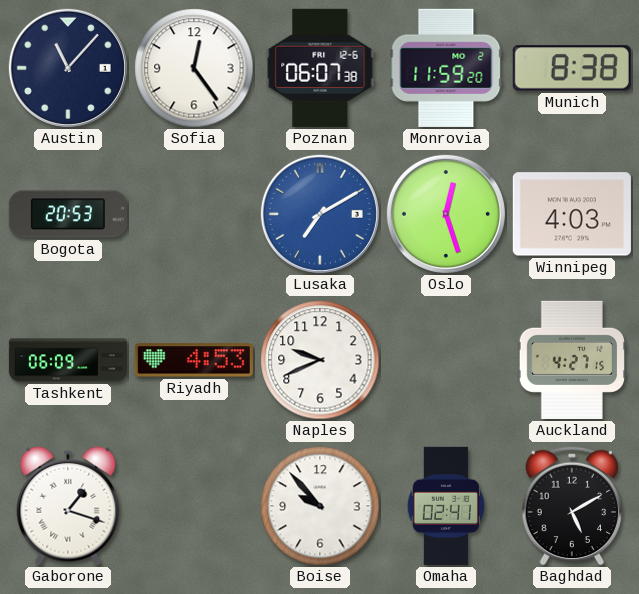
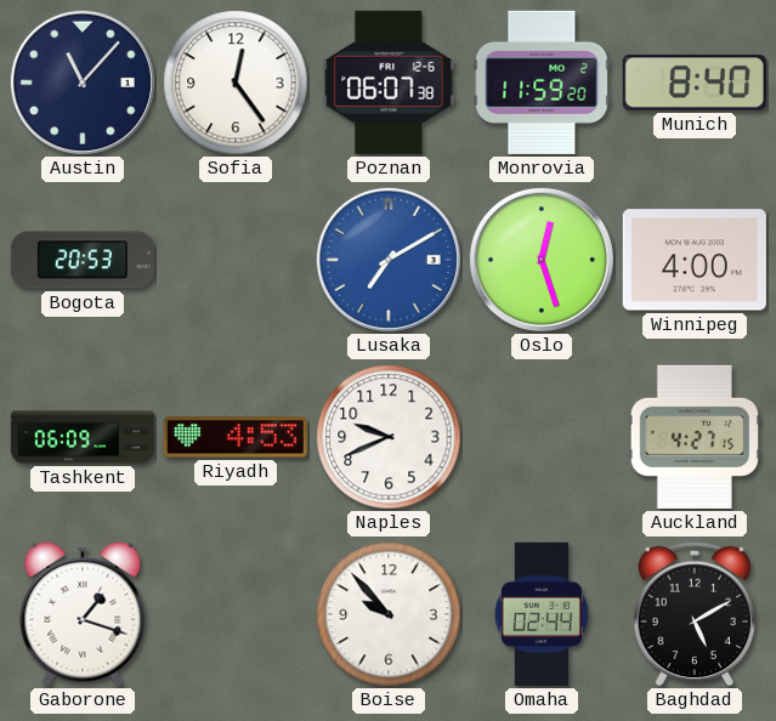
Munich: 8:38 -> 8:40 (695, 83)
Winnipeg: 4:03 -> 4:00 (695, 260)
Omaha: 02:41 -> 02:44 (542, 614)
